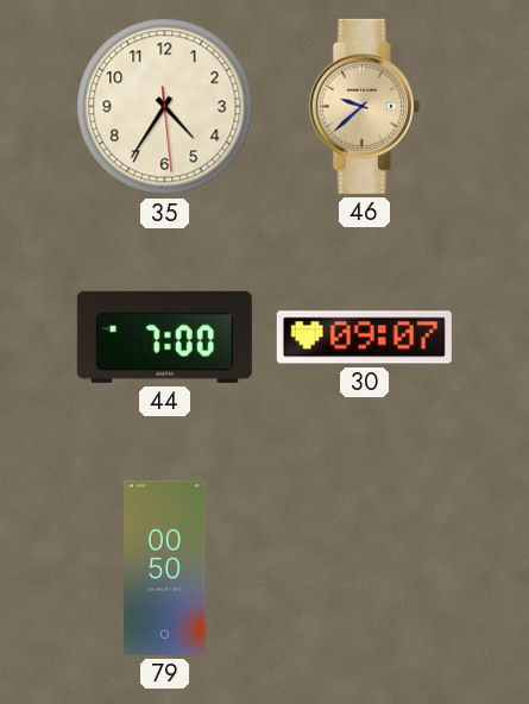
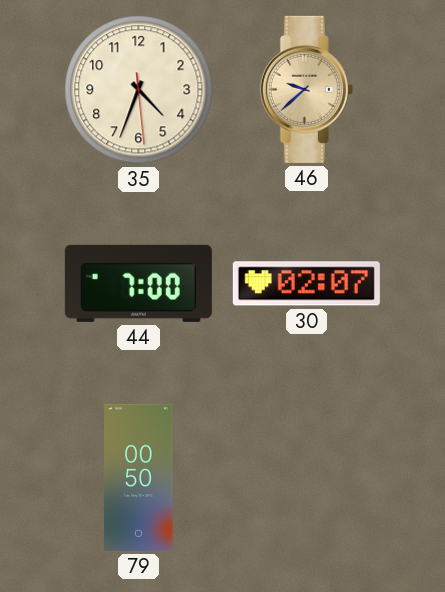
35: 4:35 -> 4:33 (139, 90)
30: 09:07 -> 02:07 (306, 284)
